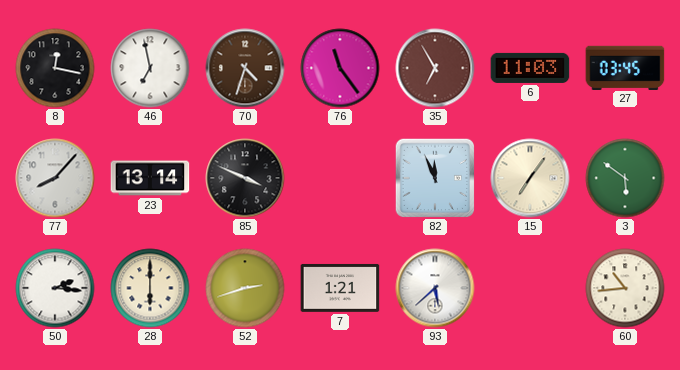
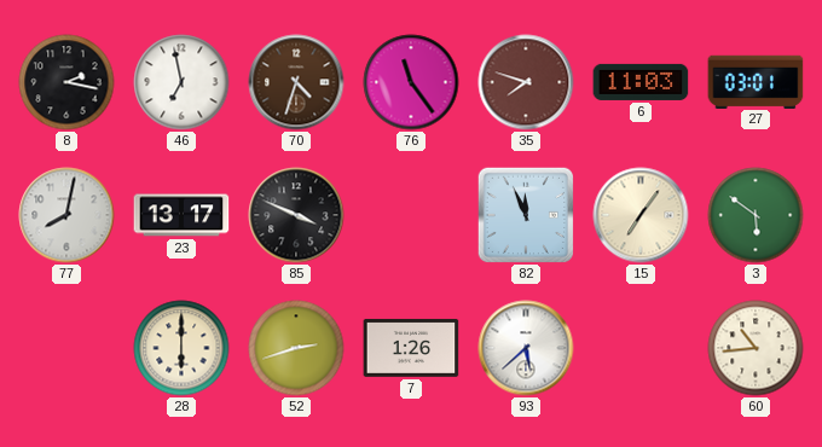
8: 12:17 -> 2:17 (66, 82)
35: 6:55 -> 7:48 (526, 82)
27: 03:45 -> 03:01 (756, 81)
77: 8:07 -> 8:02 (66, 215)
23: 13:14 -> 13:17 (181, 215)
50: 2:16 -> none (55, 288)
7: 1:21 -> 1:26 (411, 348)
